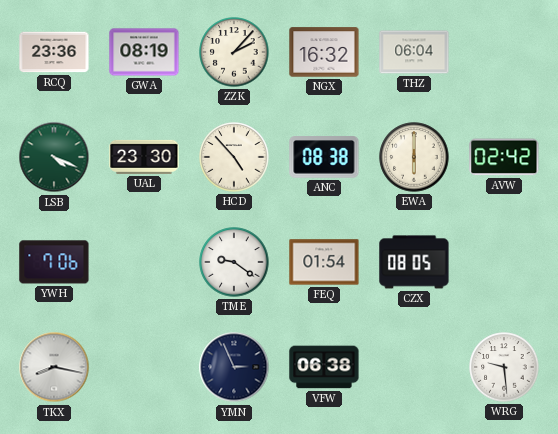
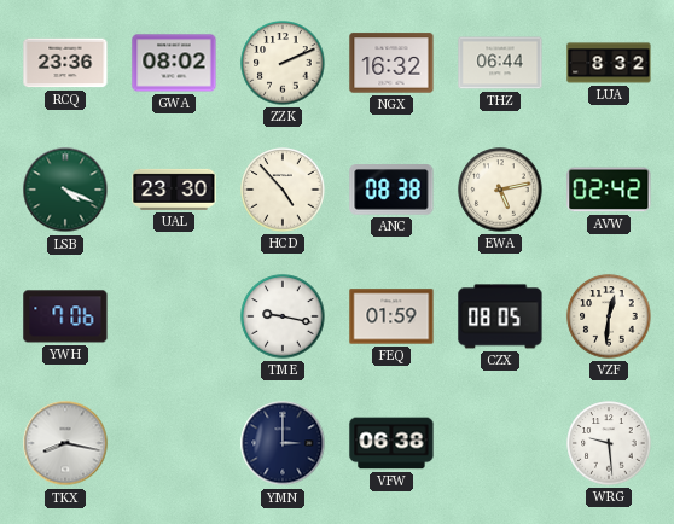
GWA: 08:19 -> 08:02 (174, 63)
ZZK: 2:07 -> 2:11 (283, 63)
THZ: 06:04 -> 06:44 (500, 63)
LUA: none -> 8:32 (609, 63)
EWA: 6:00 -> 5:13 (500, 190)
TME: 9:21 -> 9:17 (283, 316)
FEQ: 01:54 -> 01:59 (391, 316)
VZF: none -> 12:31 (609, 316)
YMN: 2:56 -> 3:00 (283, 443)
